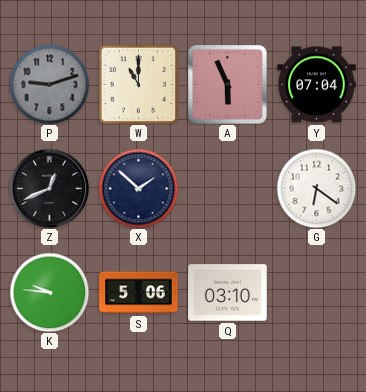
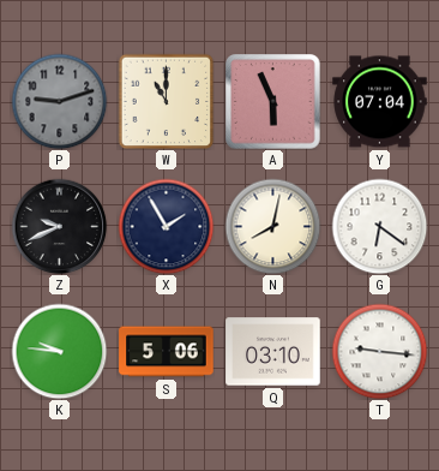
Z: 12:41 -> 9:41 (59, 226)
X: 1:52 -> 1:55 (166, 226)
N: none -> 8:02 (272, 226)
T: none -> 9:16 (379, 351)
